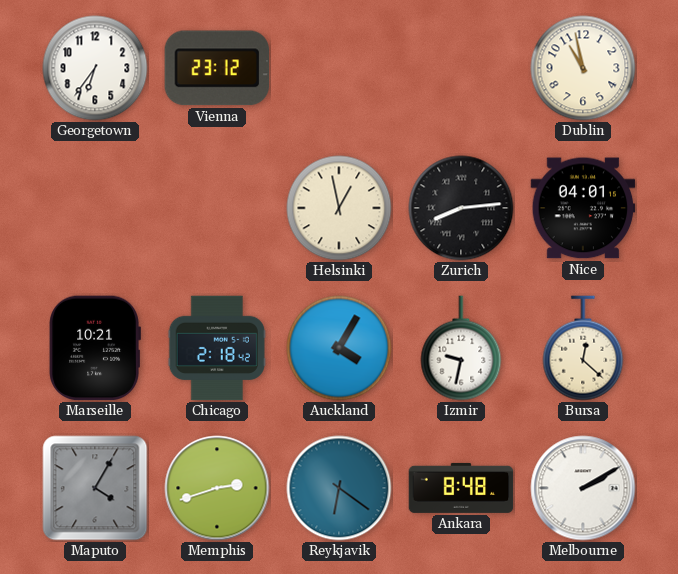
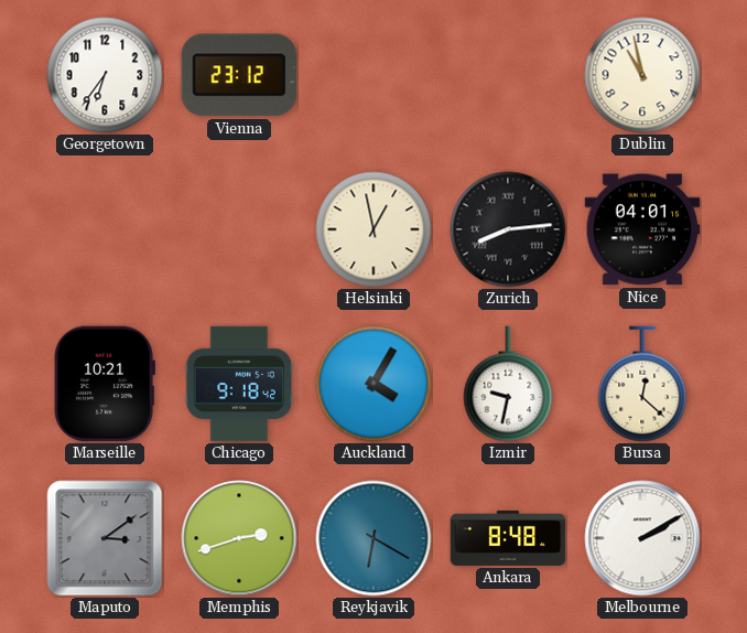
Chicago: 2:18 -> 9:18 (239, 384)
Maputo: 4:05 -> 3:09 (105, 538)
Reykjavik: 6:21 -> 6:20 (373, 538)
